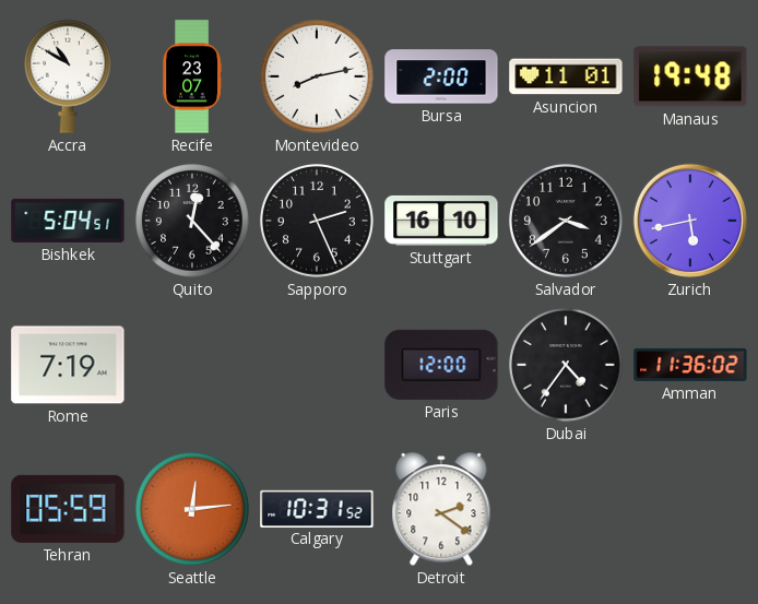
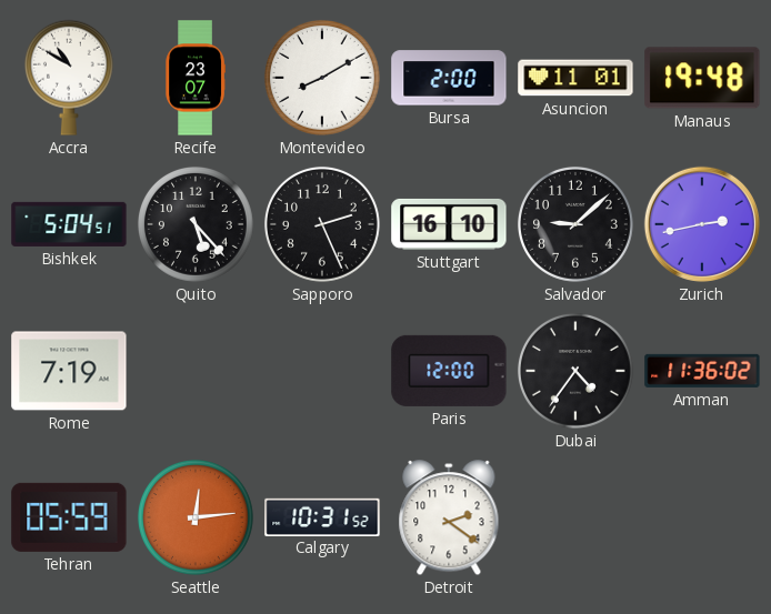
Montevideo: 8:13 -> 8:10 (322, 78)
Quito: 12:23 -> 5:23 (196, 224)
Salvador: 3:39 -> 9:08 (575, 224)
Zurich: 5:43 -> 2:43 (702, 224)
